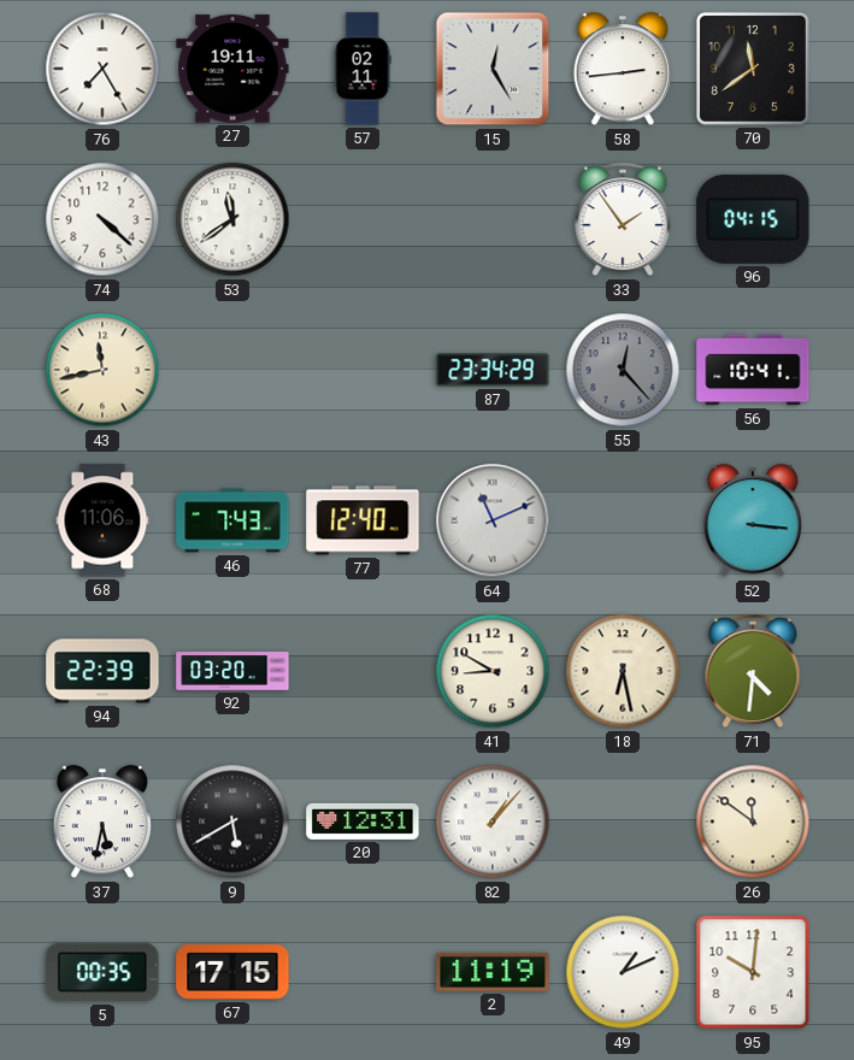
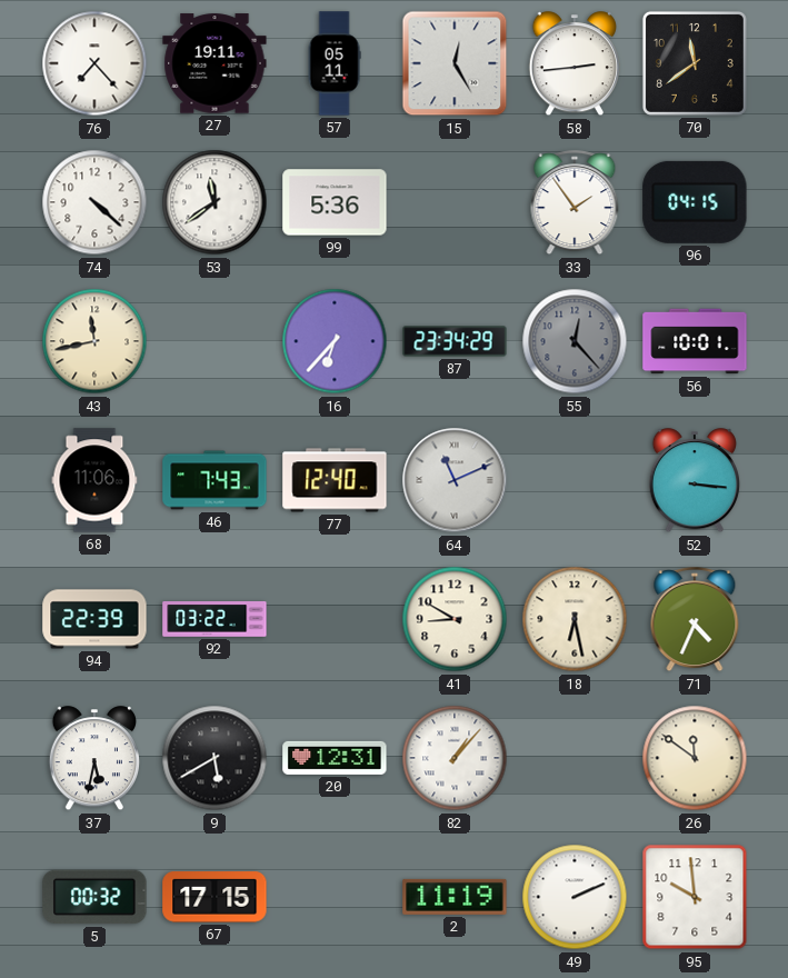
76: 7:25 -> 7:23 (94, 63)
57: 02:11 -> 05:11 (335, 63)
99: none -> 5:36 (335, 202)
16: none -> 6:37 (335, 341)
56: 10:41 -> 10:01 (695, 341)
92: 03:20 -> 03:22 (215, 620)
71: 4:31 -> 4:34 (695, 620)
5: 00:35 -> 00:32 (94, 897)
49: 1:11 -> 2:11 (575, 897)
95: 10:01 -> 9:59 (695, 897)
